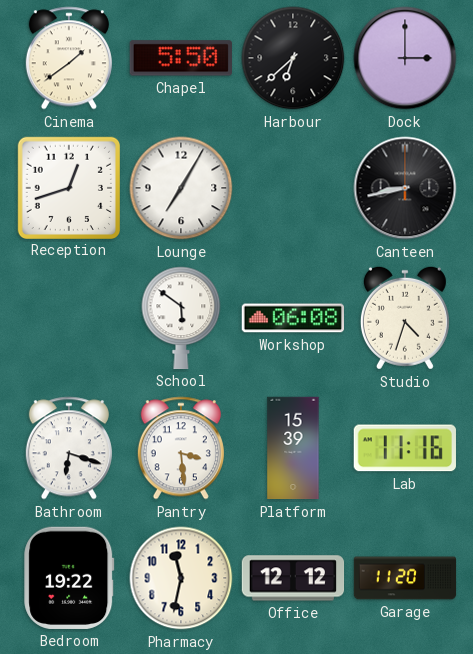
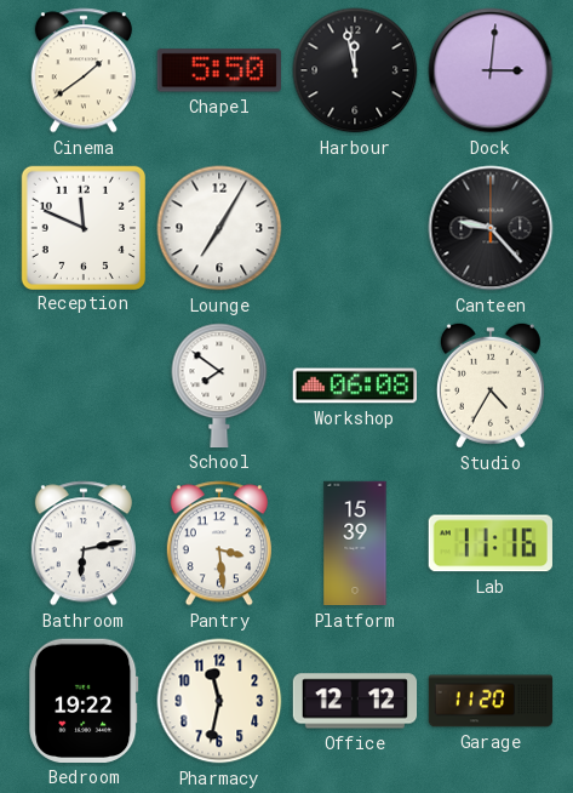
Harbour: 6:38 -> 11:58 (355, 70)
Dock: 3:00 -> 3:01 (491, 70)
Reception: 12:42 -> 11:49 (82, 227)
Canteen: 8:43 -> 9:23 (491, 228)
School: 5:51 -> 7:51 (219, 386)
Studio: 4:33 -> 4:35 (491, 386)
Bathroom: 6:18 -> 6:13 (84, 543)
